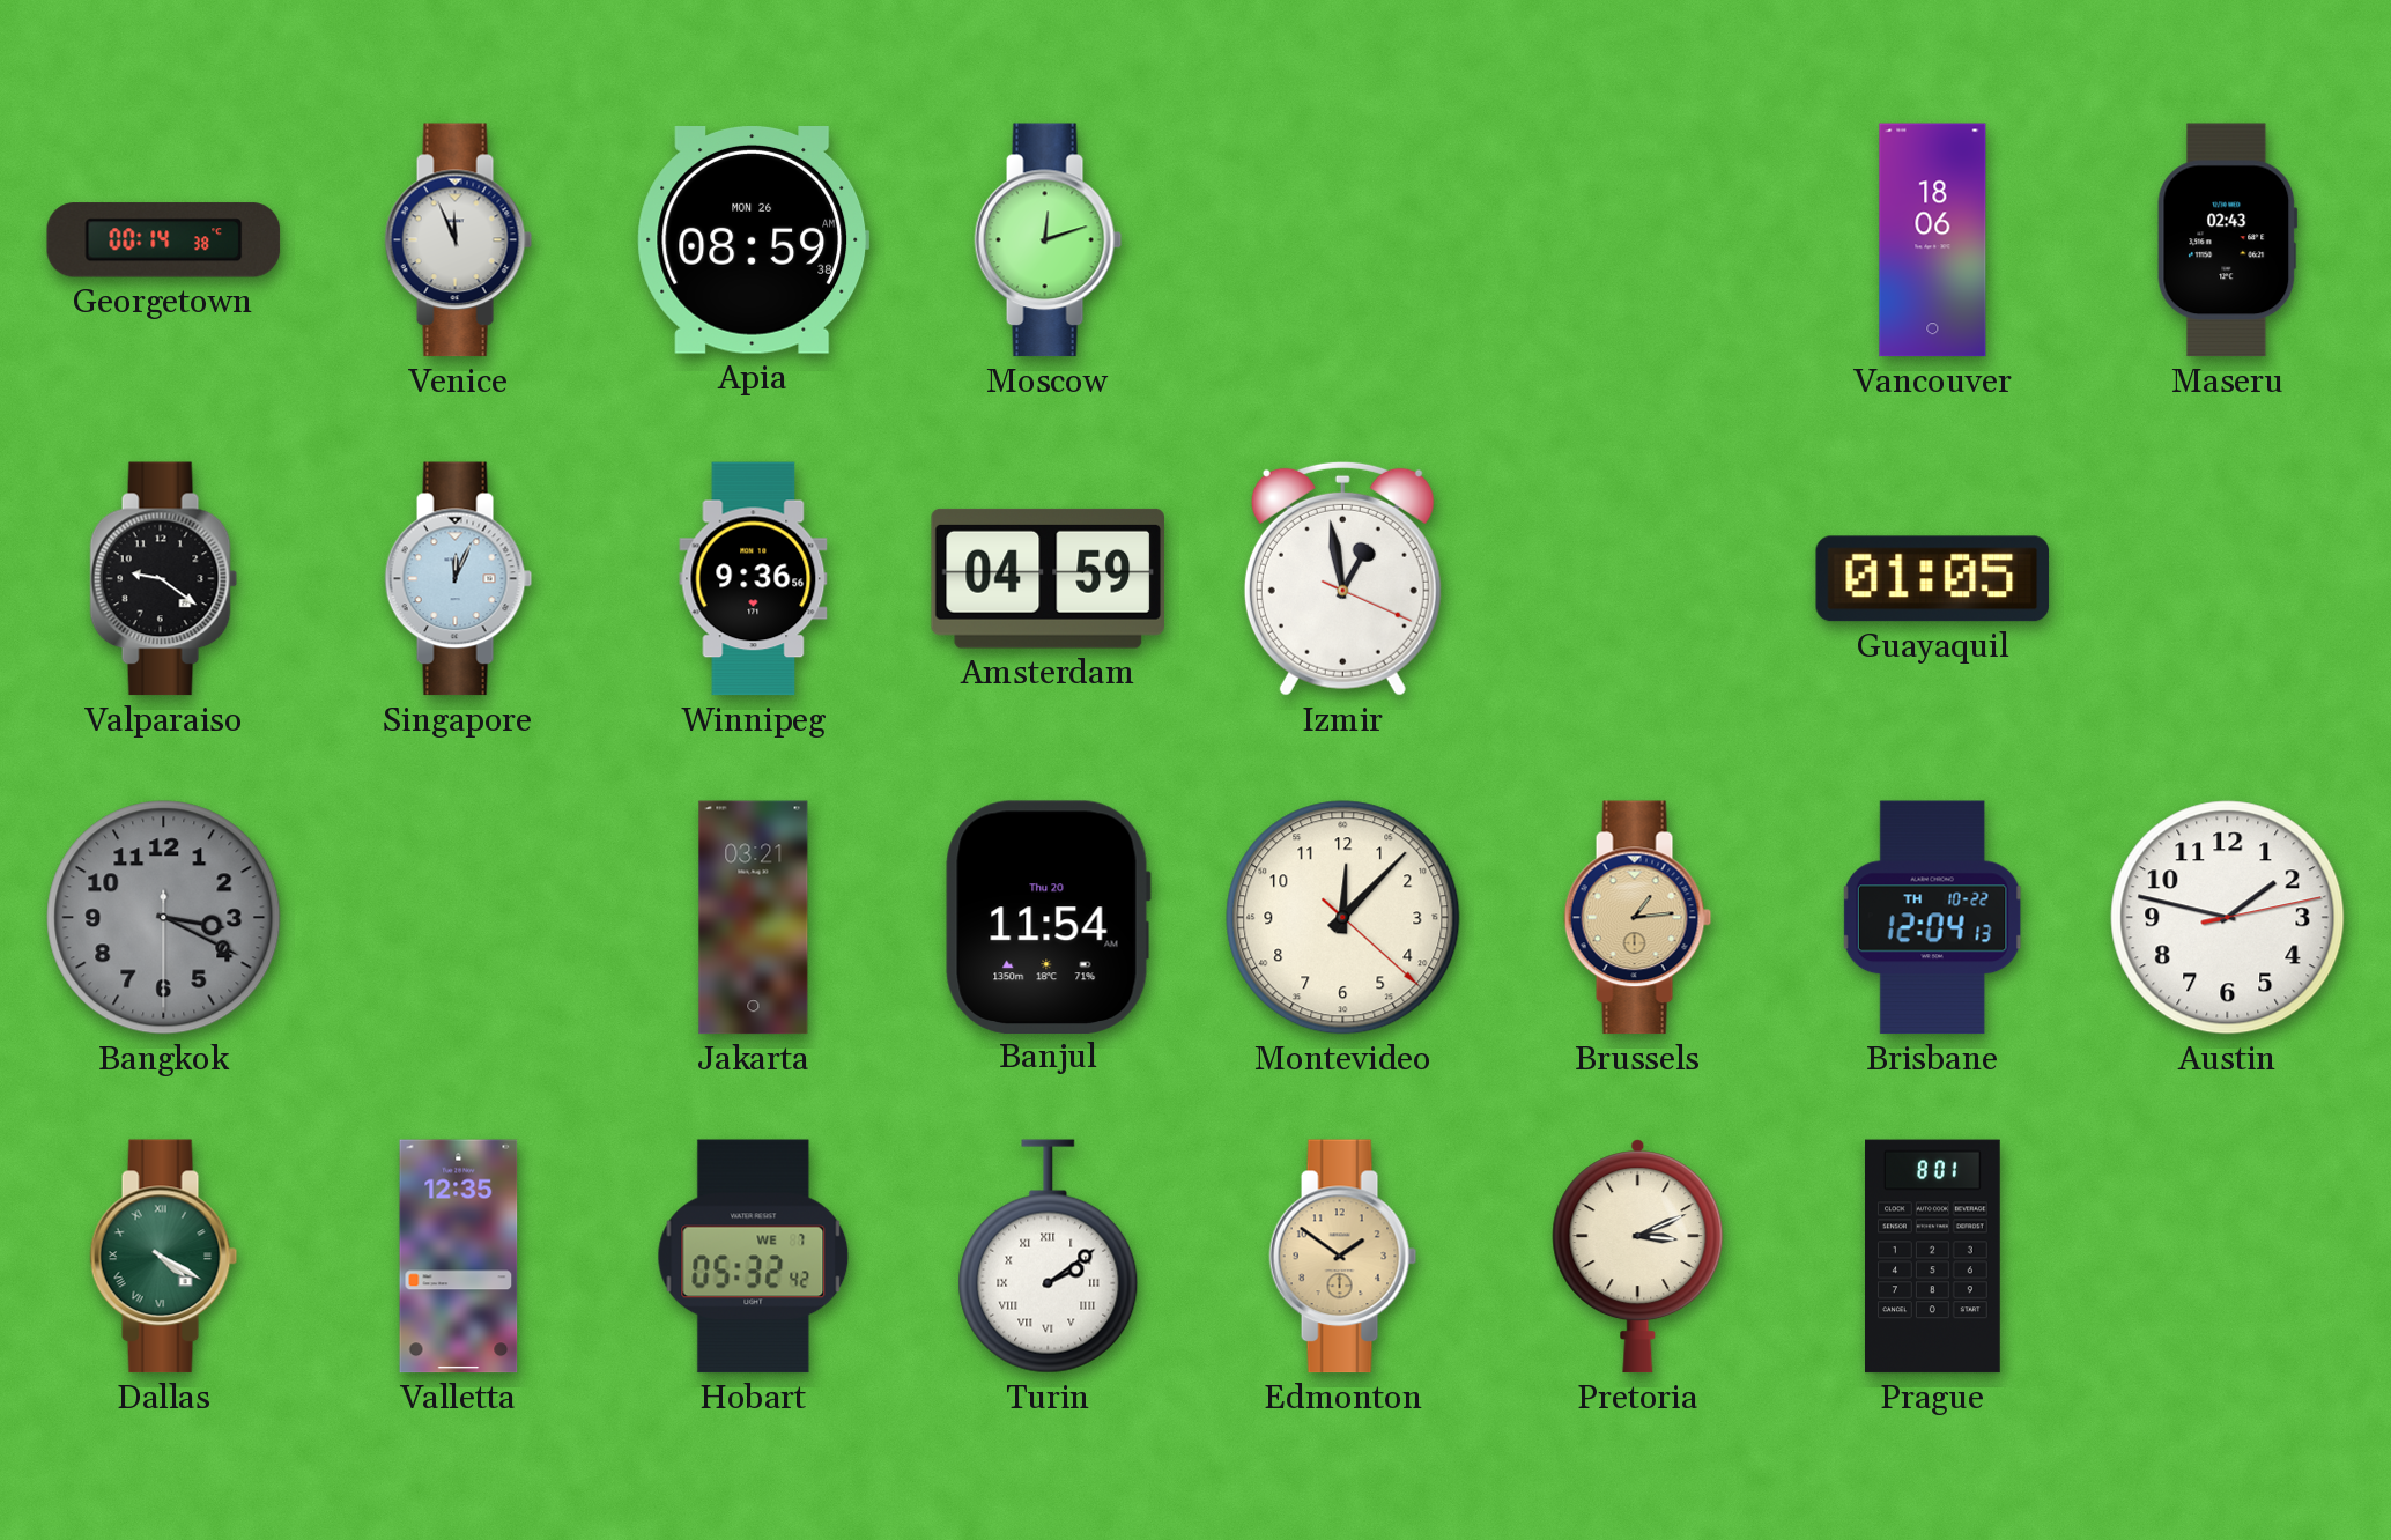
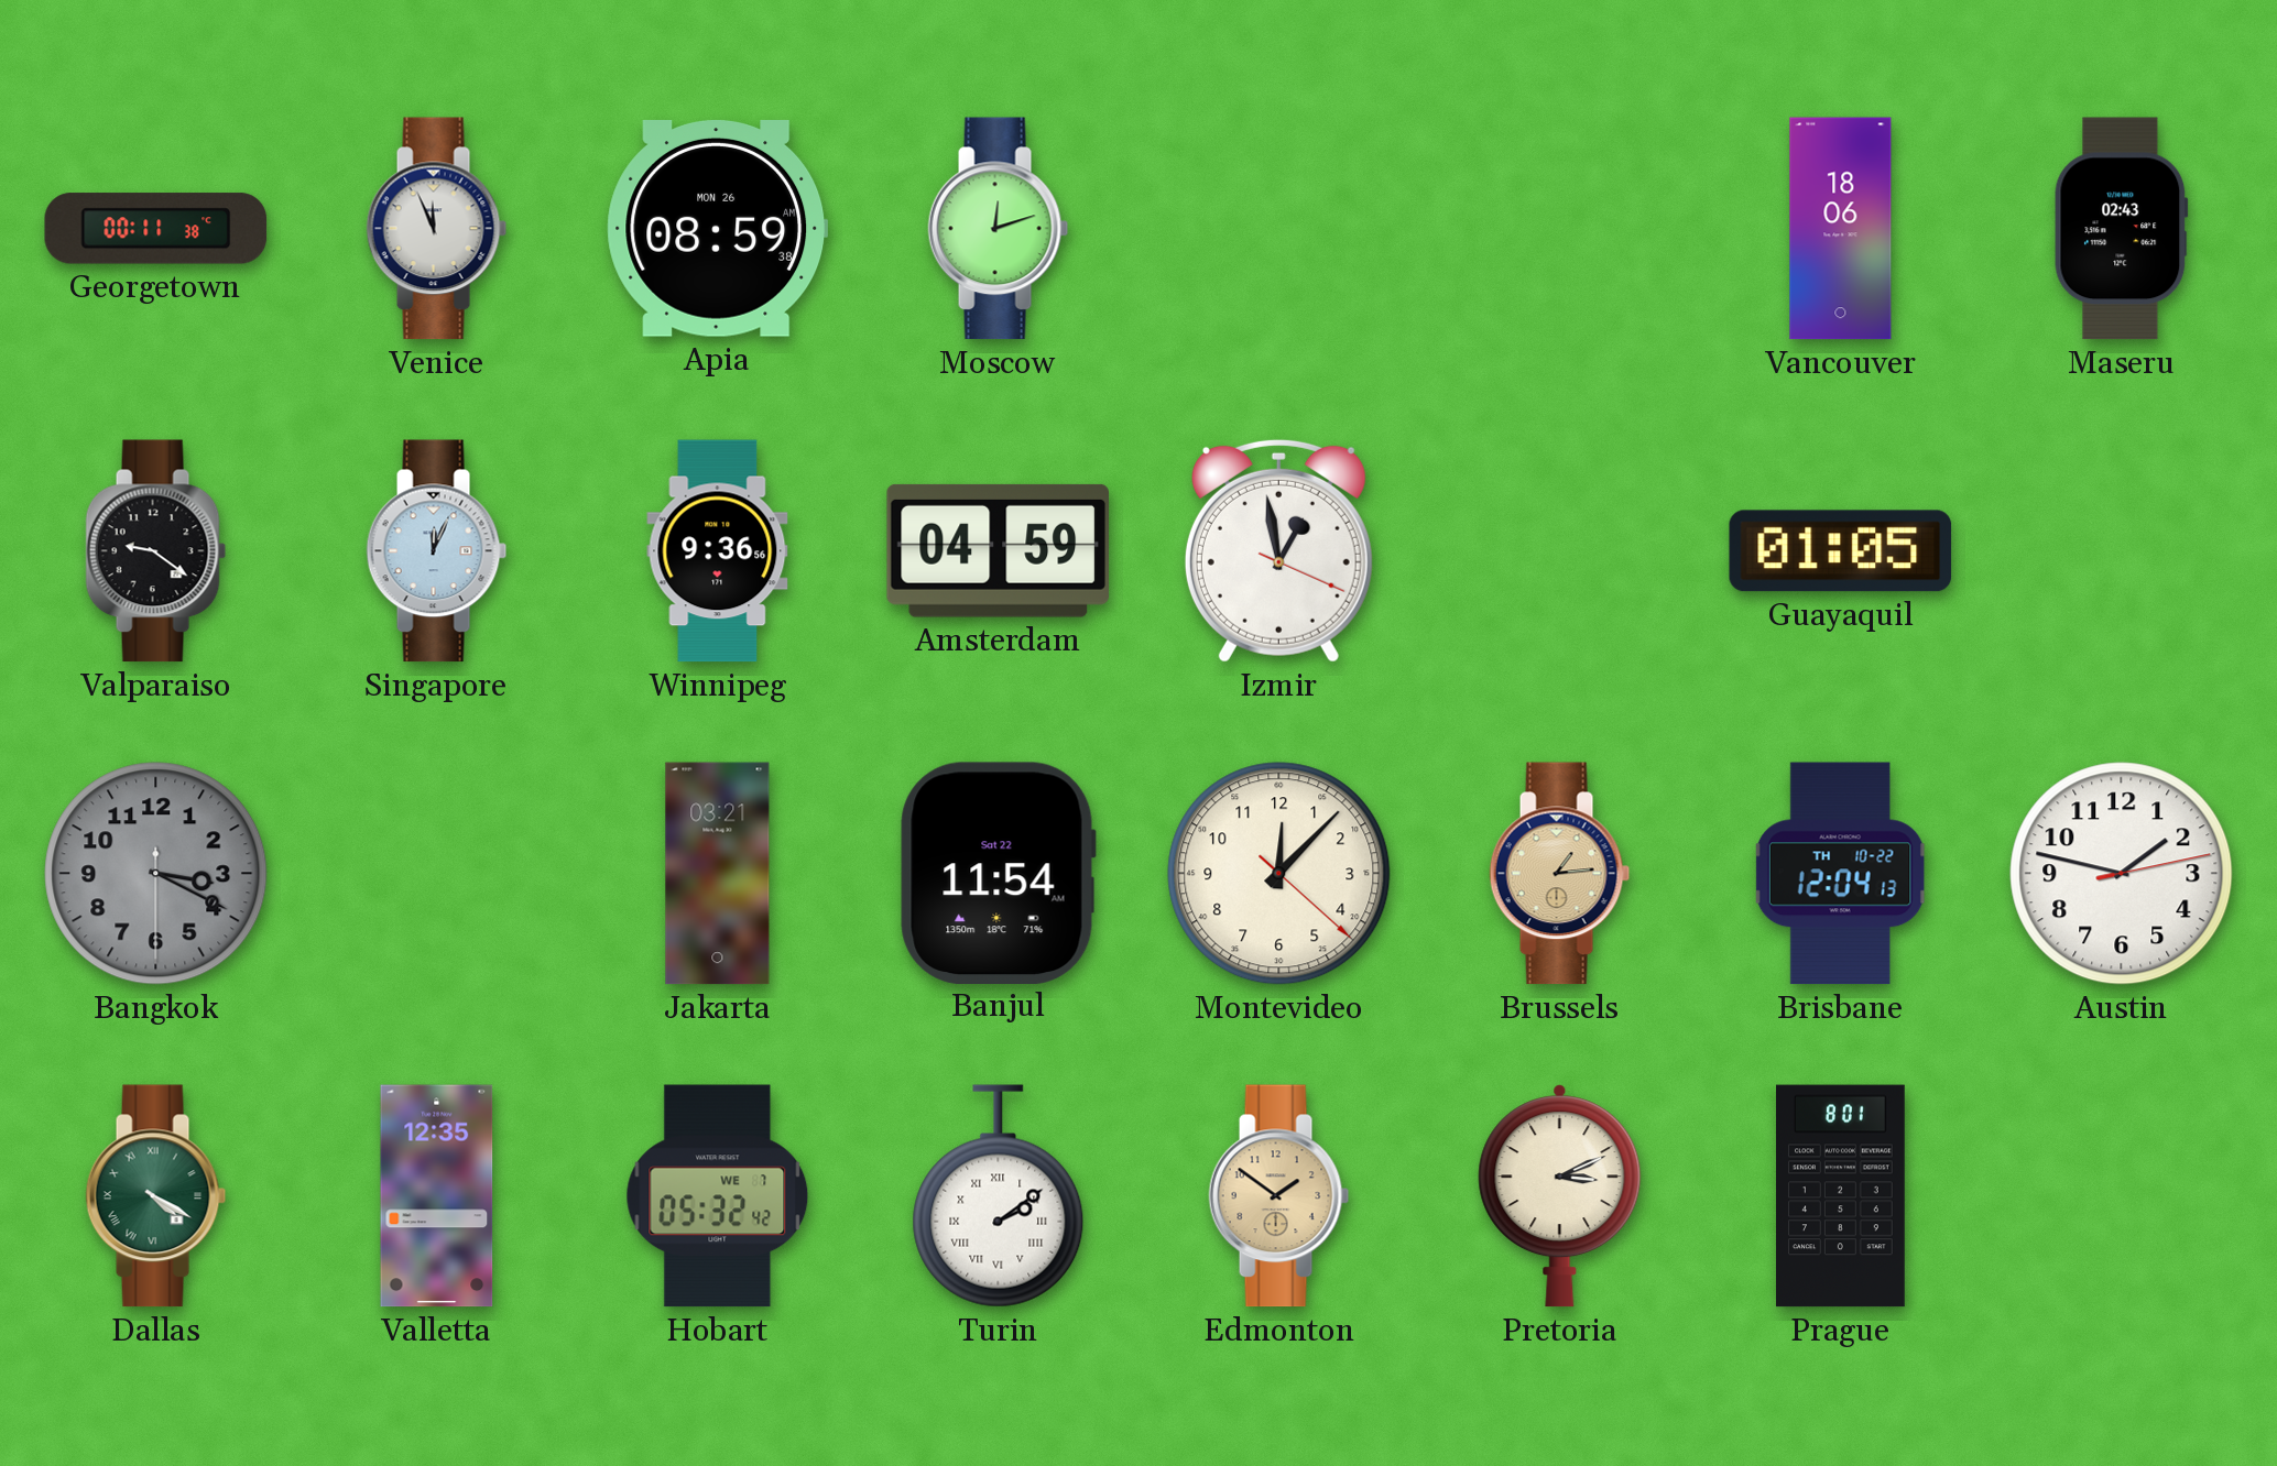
Georgetown: 00:14 -> 00:11 (156, 229)
Banjul date: Thu 20 -> Sat 22 (998, 873)
